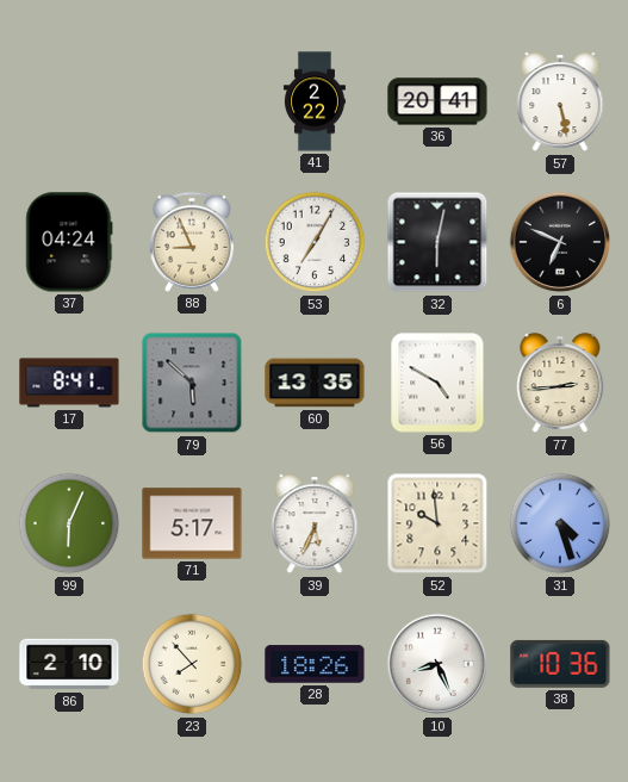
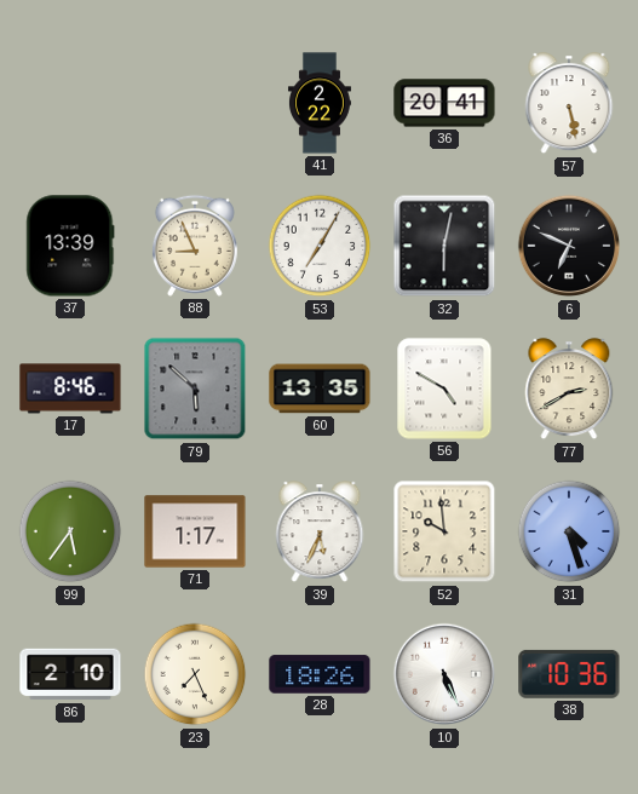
37: 04:24 -> 13:39 (70, 246)
17: 8:41 -> 8:46 (70, 389)
77: 2:44 -> 2:40 (569, 390)
99: 6:04 -> 5:36 (70, 531)
71: 5:17 -> 1:17 (195, 531)
23: 7:53 -> 7:26 (195, 674)
10: 8:26 -> 5:26 (444, 674)
